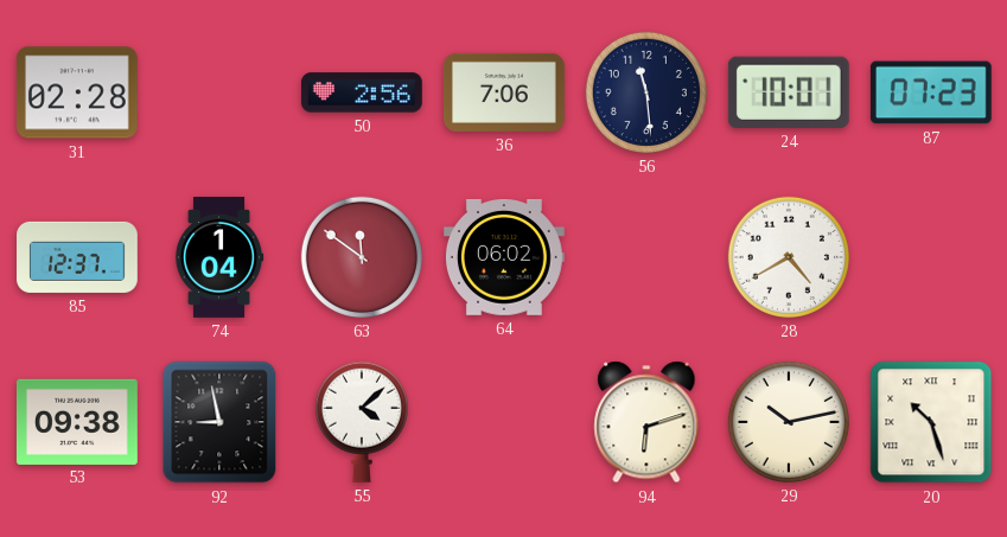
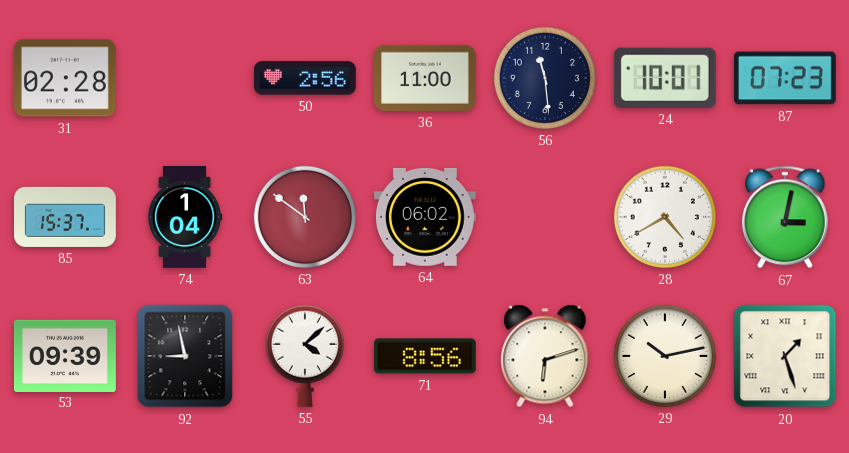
36: 7:06 -> 11:00 (425, 78)
85: 12:37 -> 15:37 (66, 217)
67: none -> 3:02 (785, 217)
53: 09:38 -> 09:39 (65, 355)
71: none -> 8:56 (425, 356)
20: 10:27 -> 1:27 (785, 356)
